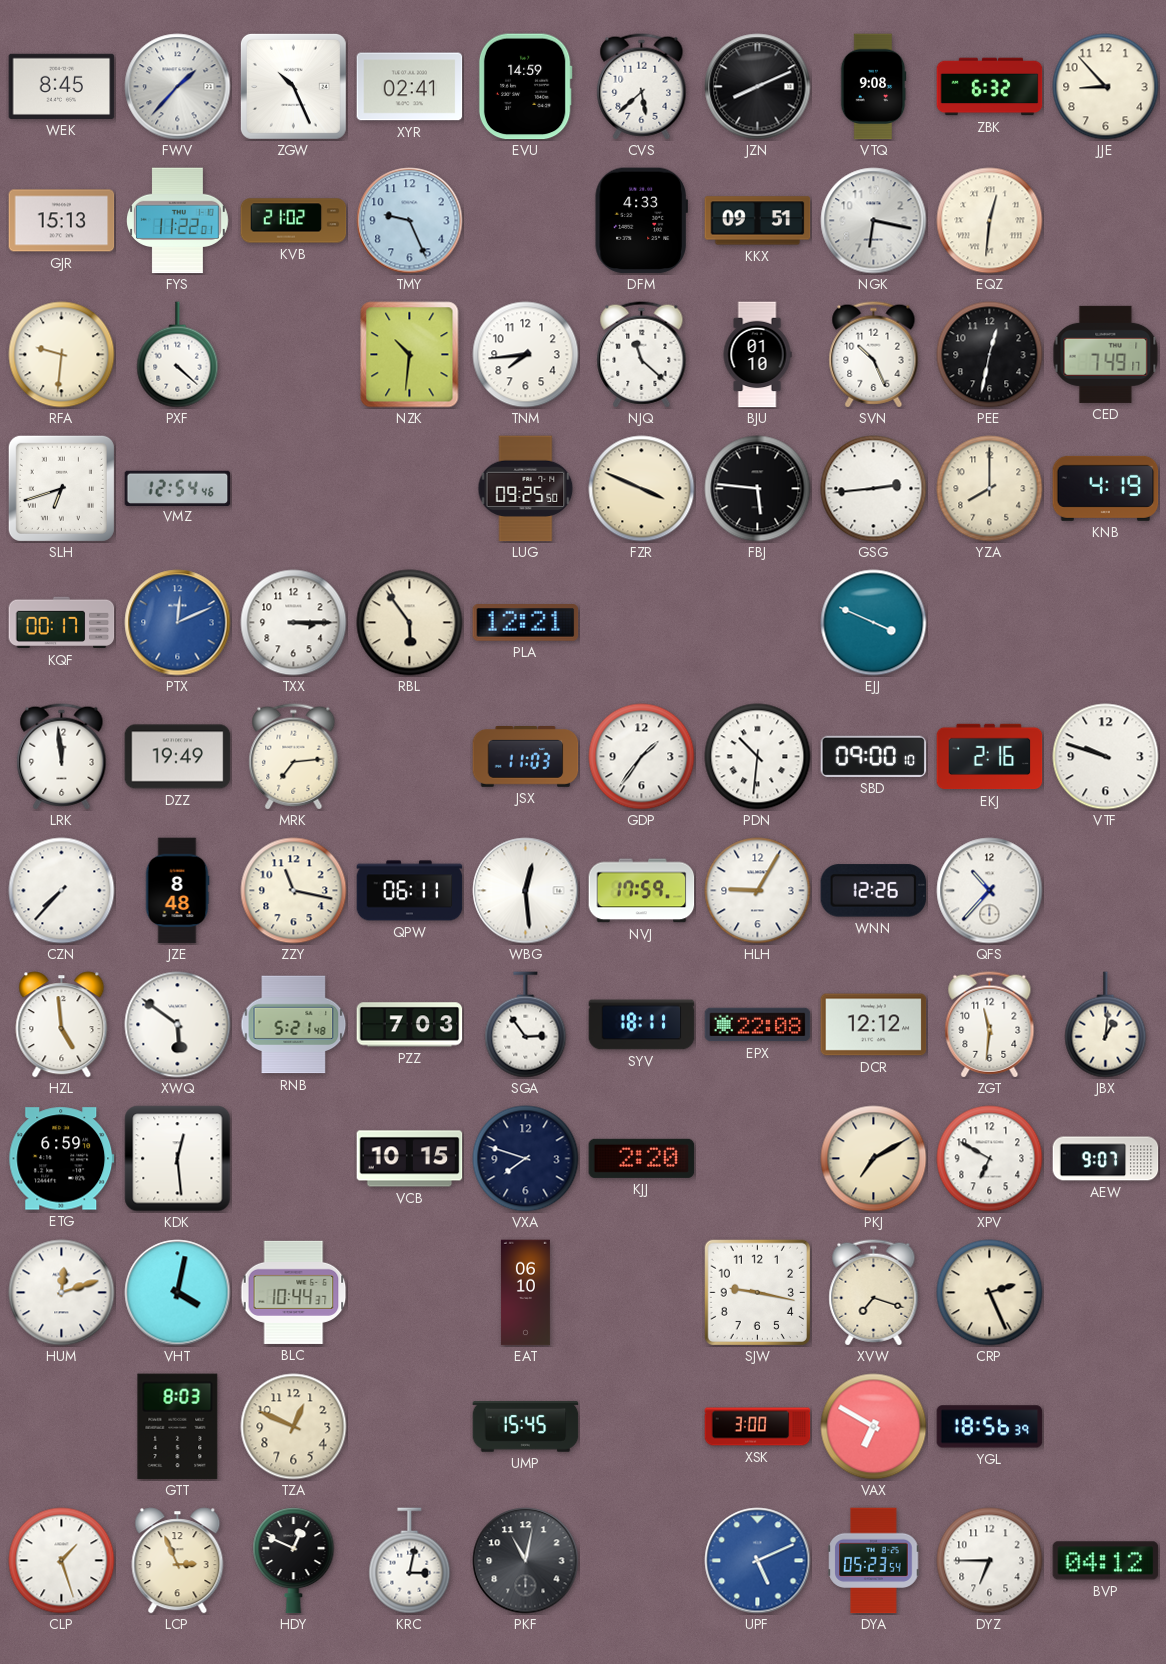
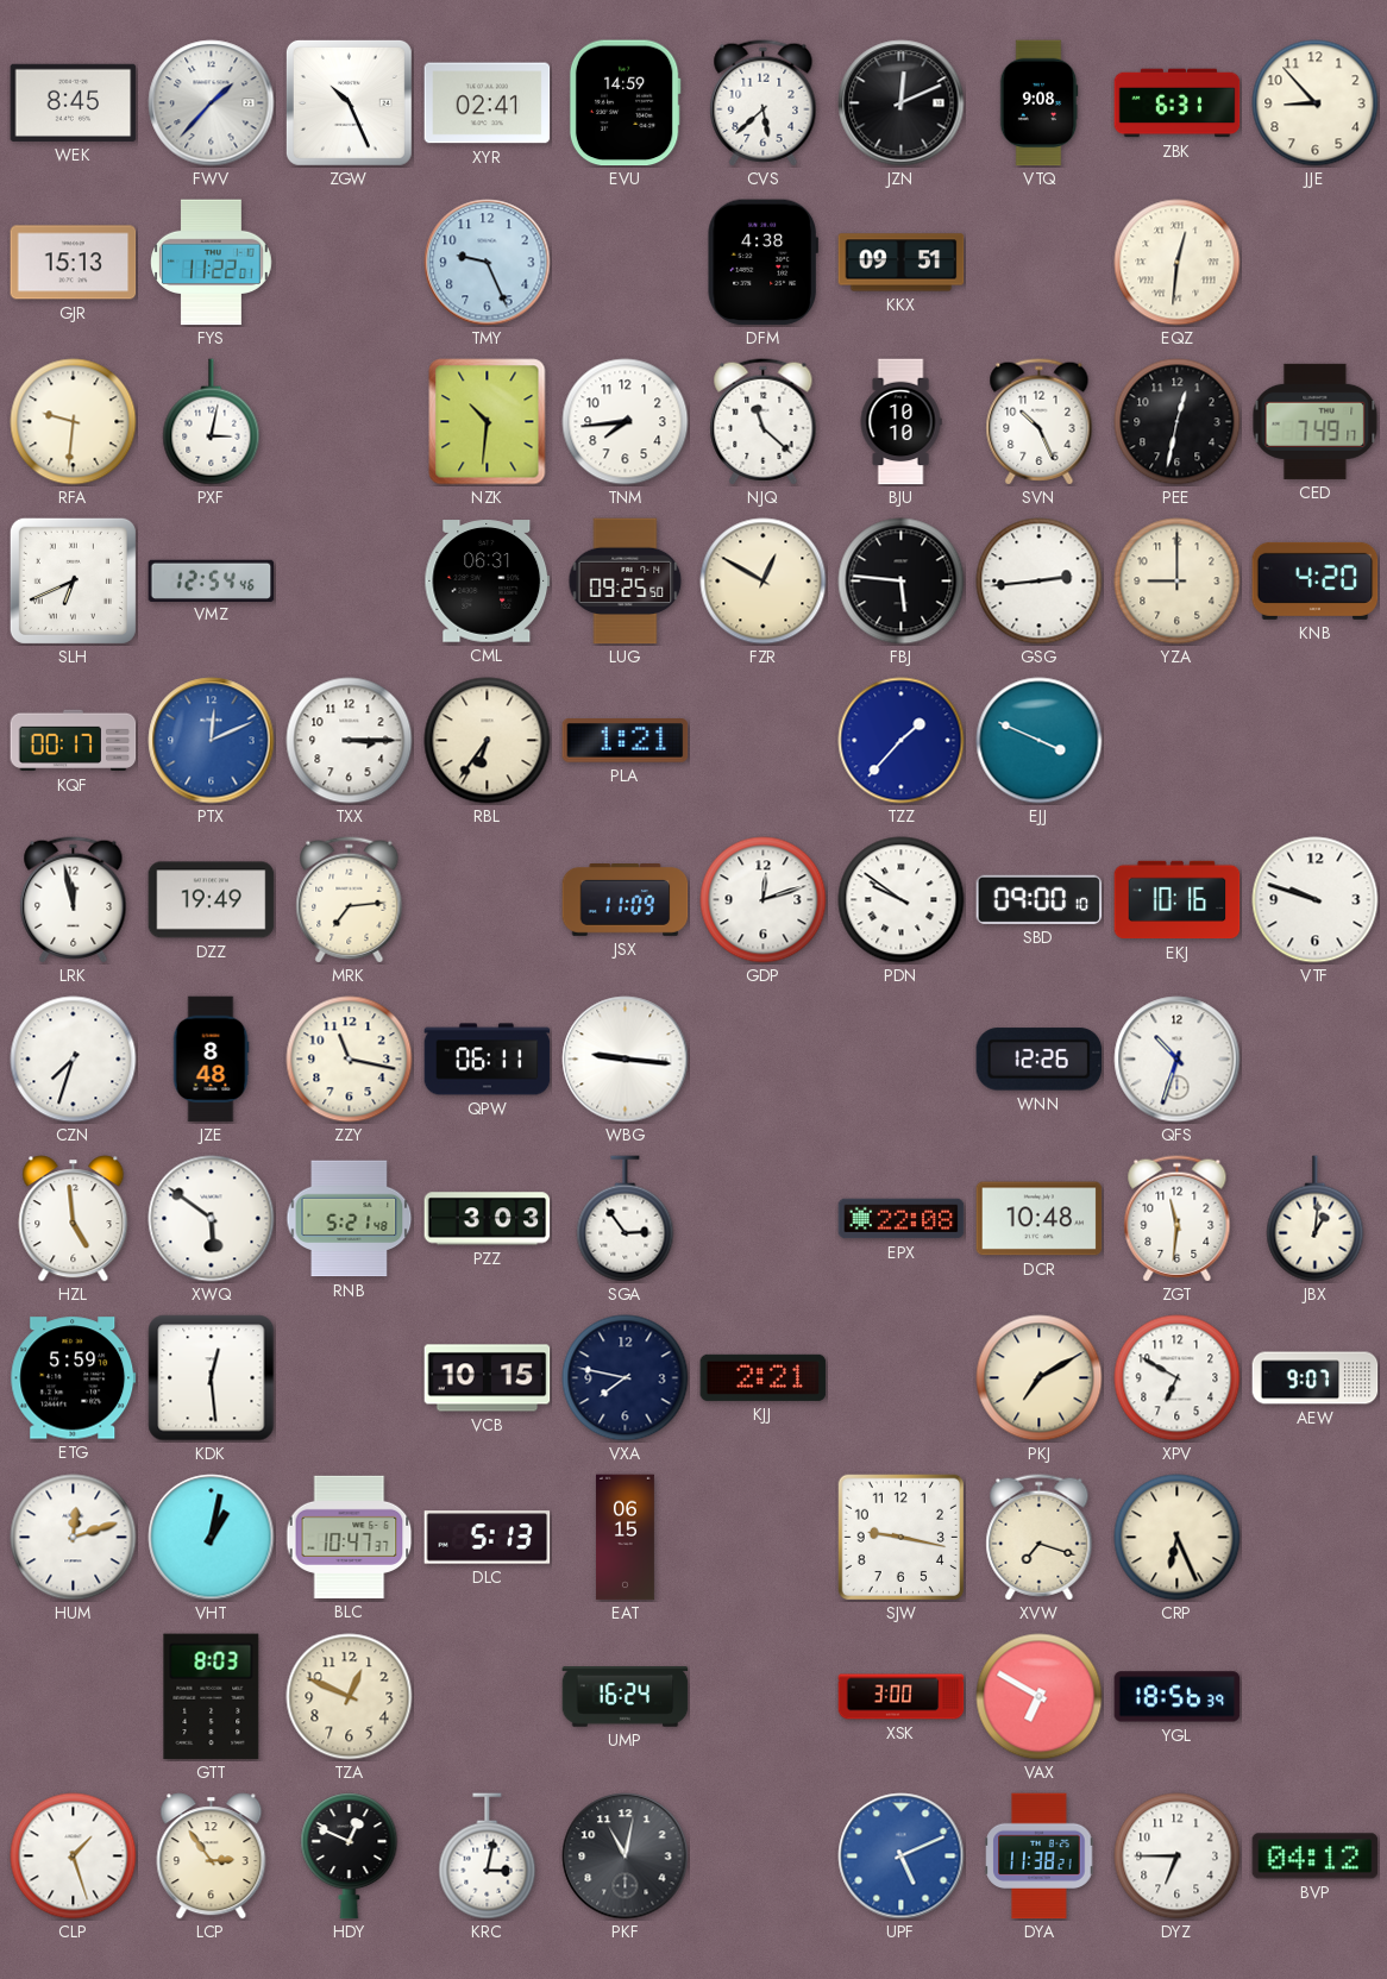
JZN: 8:11 -> 12:11 (902, 103)
ZBK: 6:32 -> 6:31 (1178, 103)
KVB: 21:02 -> none (294, 221)
DFM: 4:33 -> 4:38 (762, 263)
NGK: 6:17 -> none (874, 221)
PXF: 4:22 -> 3:02 (212, 422)
BJU: 01:10 -> 10:10 (900, 422)
SLH: 6:42 -> 6:41 (73, 580)
CML: none -> 06:31 (488, 582)
FZR: 3:49 -> 12:50 (764, 582)
YZA: 8:00 -> 9:00 (1178, 582)
KNB: 4:19 -> 4:20 (1316, 580)
RBL: 5:54 -> 6:36 (488, 741)
PLA: 12:21 -> 1:21 (626, 741)
TZZ: none -> 1:37 (902, 741)
LRK: 11:59 -> 11:58 (74, 900)
JSX: 11:03 -> 11:09 (626, 900)
GDP: 1:36 -> 12:12 (764, 900)
PDN: 10:31 -> 9:51 (902, 900)
EKJ: 2:16 -> 10:16 (1178, 900)
CZN: 7:37 -> 7:33 (74, 1060)
WBG: 12:29 -> 9:16 (626, 1060)
NVJ: 17:59 -> none (642, 891)
HLH: 9:05 -> none (758, 891)
QFS: 10:37 -> 10:33 (1178, 1060)
PZZ: 7:03 -> 3:03 (488, 1219)
SYV: 18:11 -> none (642, 1025)
DCR: 12:12 -> 10:48 (1040, 1219)
ETG: 6:59 -> 5:59 (74, 1378)
VXA: 7:48 -> 7:47 (626, 1378)
KJJ: 2:20 -> 2:21 (764, 1377)
VHT: 4:02 -> 1:02 (212, 1538)
BLC: 10:44 -> 10:47 (350, 1537)
DLC: none -> 5:13 (488, 1538)
EAT: 06:10 -> 06:15 (625, 1538)
CRP: 2:26 -> 6:26 (1178, 1538)
UMP: 15:45 -> 16:24 (626, 1697)
LCP: 2:56 -> 2:54 (212, 1857)
DYA: 05:23 -> 11:38 (1040, 1857)
